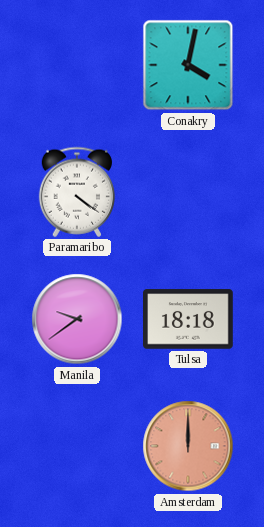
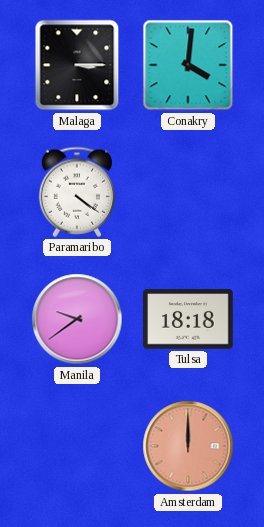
Malaga: none -> 3:15 (77, 65)
Conakry: 4:02 -> 4:01 (188, 65)
